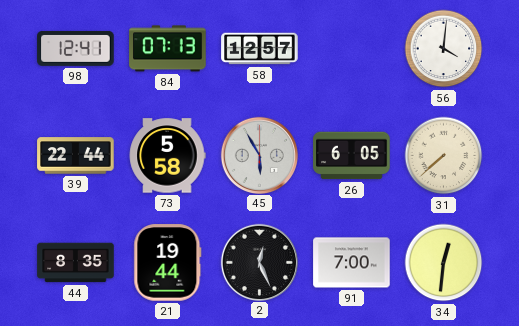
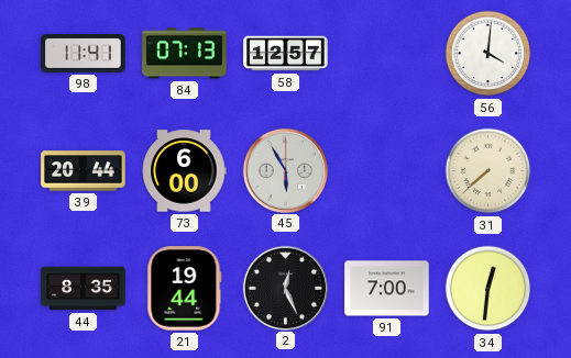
98: 12:41 -> 11:41 (84, 54)
39: 22:44 -> 20:44 (84, 171)
73: 5:58 -> 6:00 (184, 171)
26: 6:05 -> none (352, 156)
